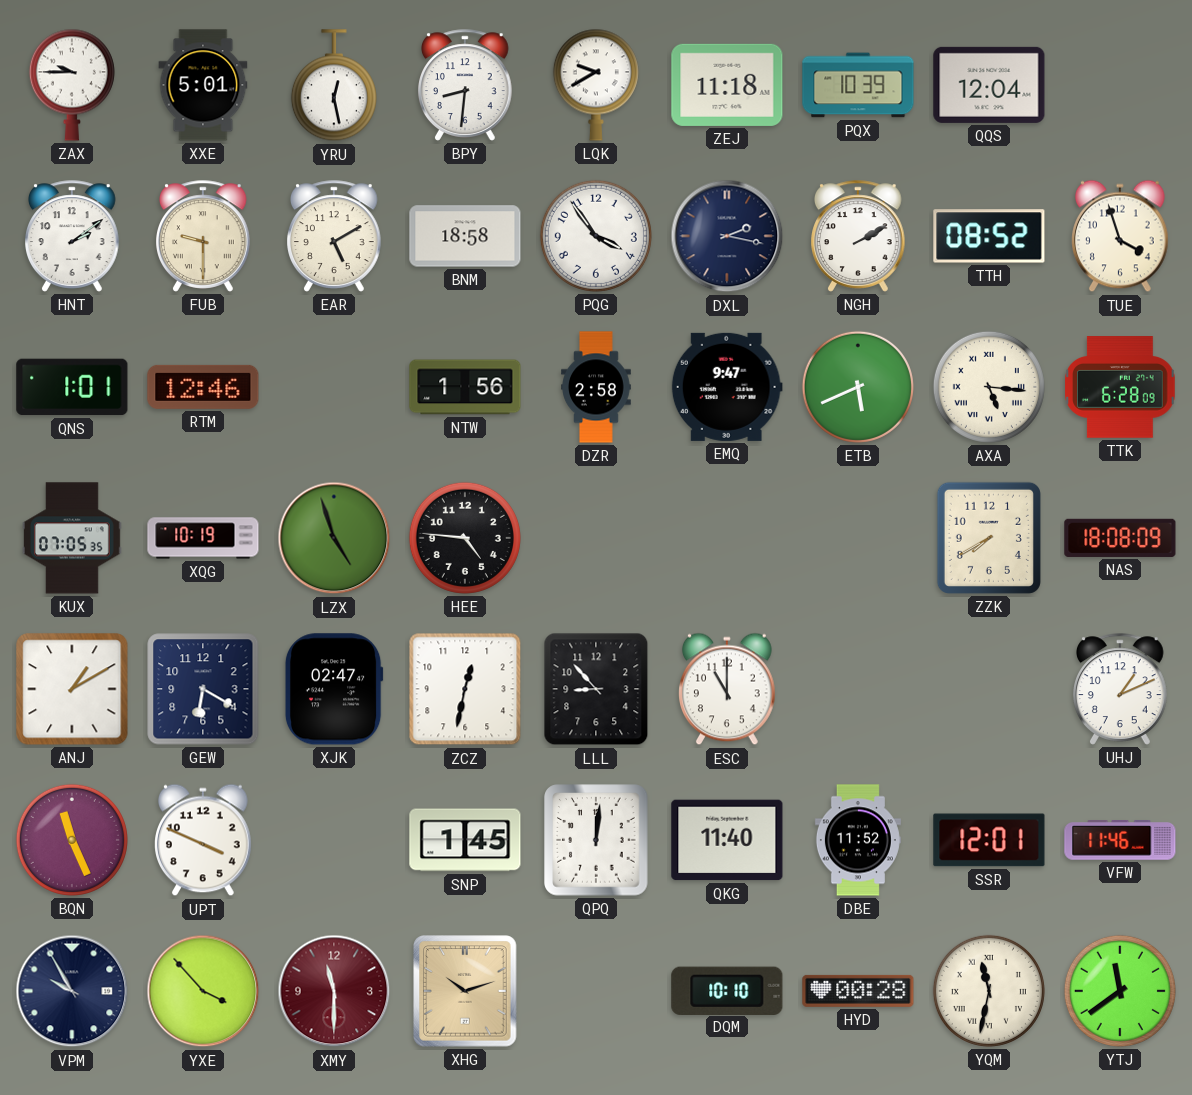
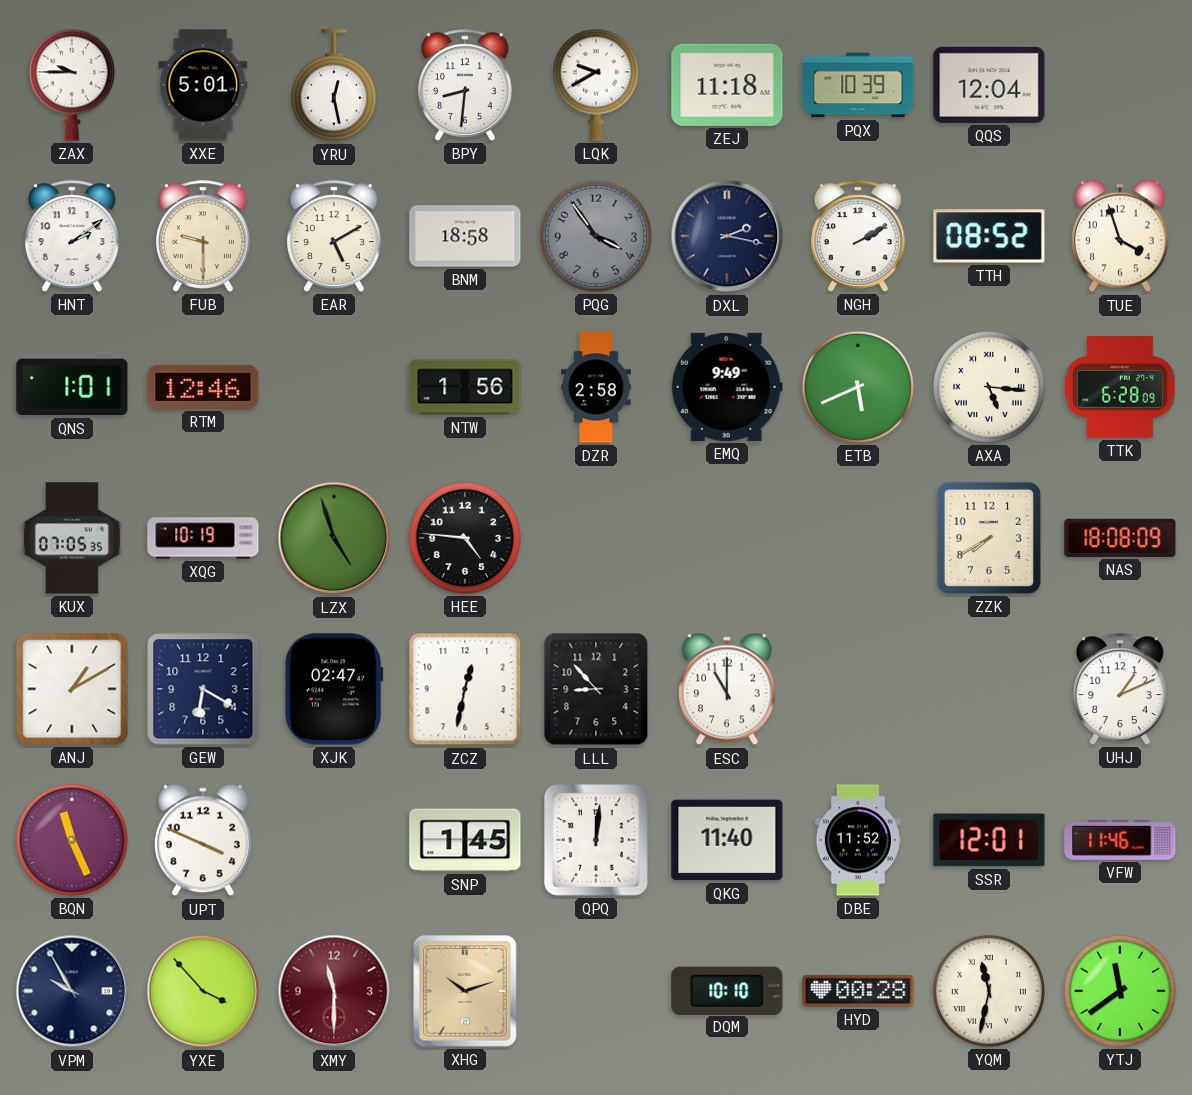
PQG dial: white -> grey (596, 236)
EMQ: 9:47 -> 9:49 (727, 387)
